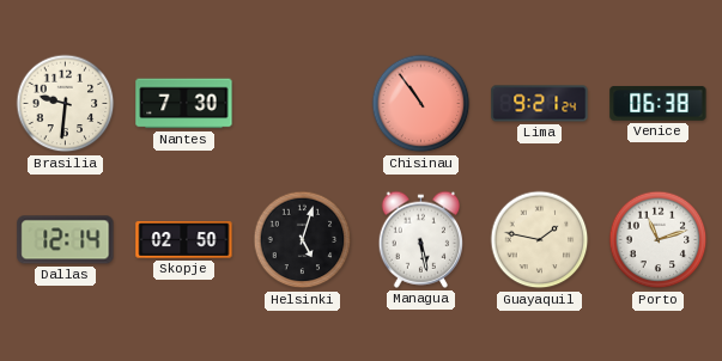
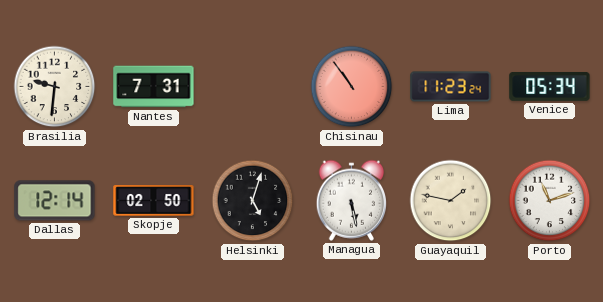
Nantes: 7:30 -> 7:31 (154, 87)
Lima: 9:21 -> 11:23 (451, 87)
Venice: 06:38 -> 05:34 (550, 87)
